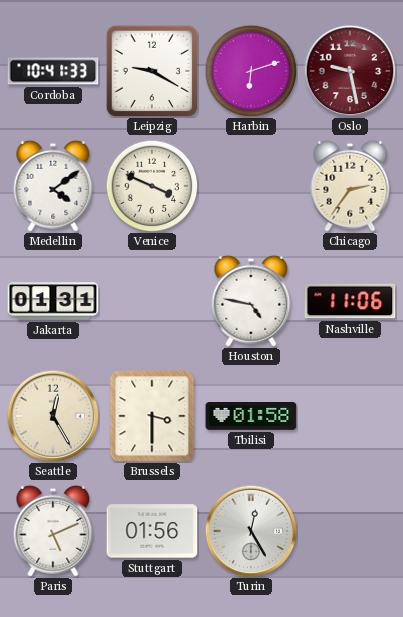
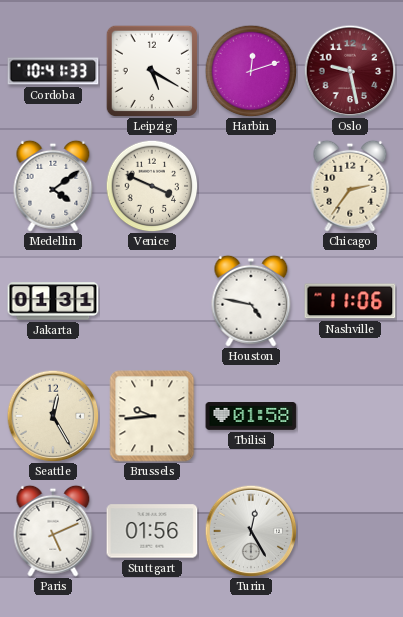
Leipzig: 9:20 -> 5:20 (151, 70)
Harbin: 6:12 -> 12:12 (251, 71)
Brussels: 3:30 -> 9:44 (152, 416)
